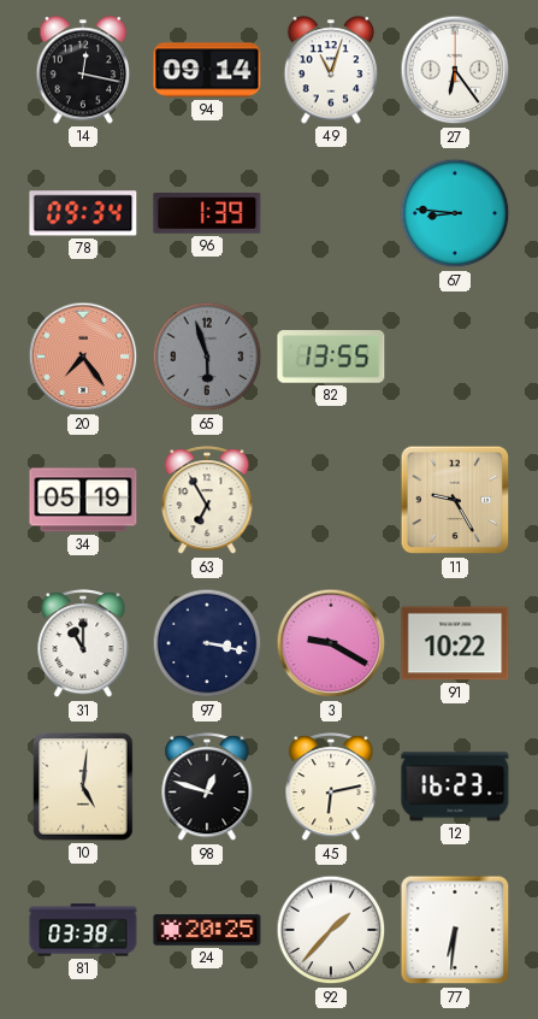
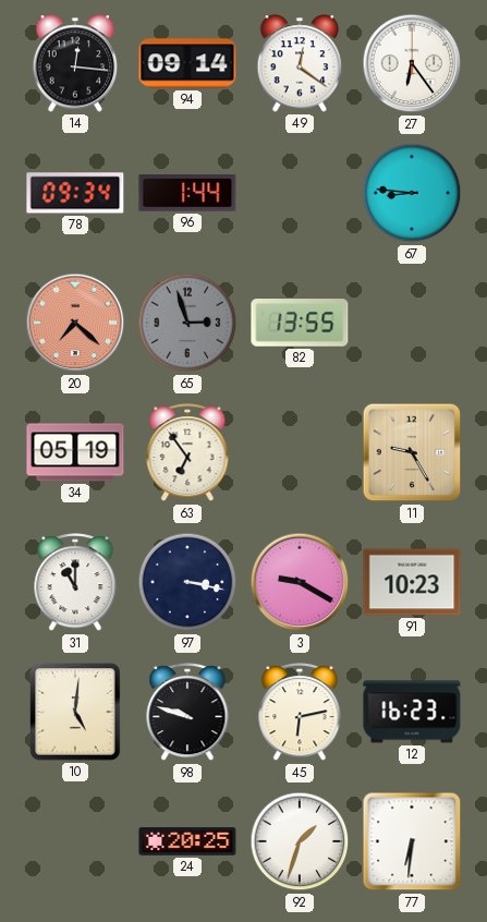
14: 12:17 -> 12:16 (75, 63)
49: 11:03 -> 12:21 (300, 63)
96: 1:39 -> 1:44 (187, 193)
20: 7:24 -> 7:22 (75, 323)
65: 5:57 -> 2:57 (187, 323)
63: 6:55 -> 6:54 (187, 453)
91: 10:22 -> 10:23 (412, 582)
98: 12:48 -> 9:48 (187, 713)
81: 03:38 -> none (83, 930)
92: 1:37 -> 1:33 (300, 841)
